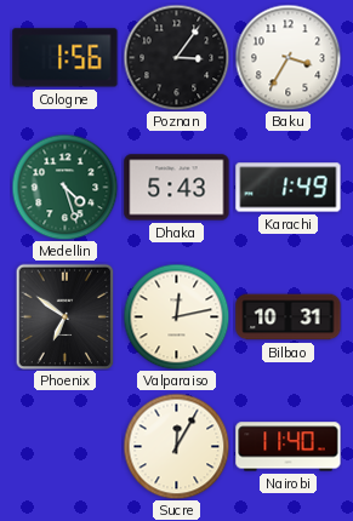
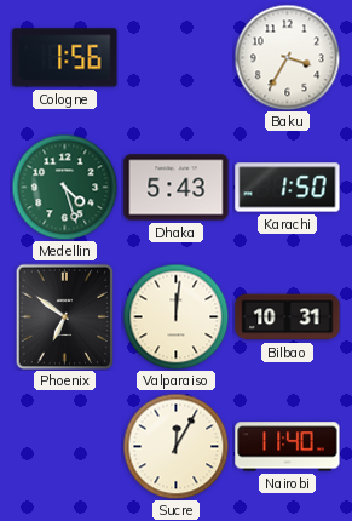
Poznan: 3:06 -> none (176, 57)
Karachi: 1:49 -> 1:50 (288, 188)
Valparaiso: 12:13 -> 12:01 (175, 316)
